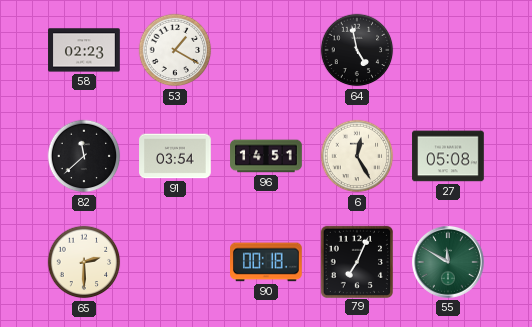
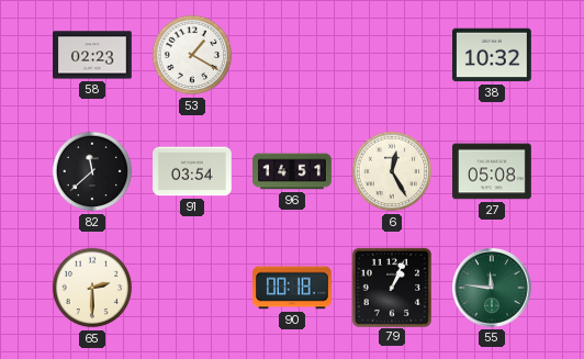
64: 4:58 -> none (357, 50)
38: none -> 10:32 (493, 55)
79: 7:04 -> 1:04 (391, 287)
55: 11:50 -> 11:46 (492, 288)
